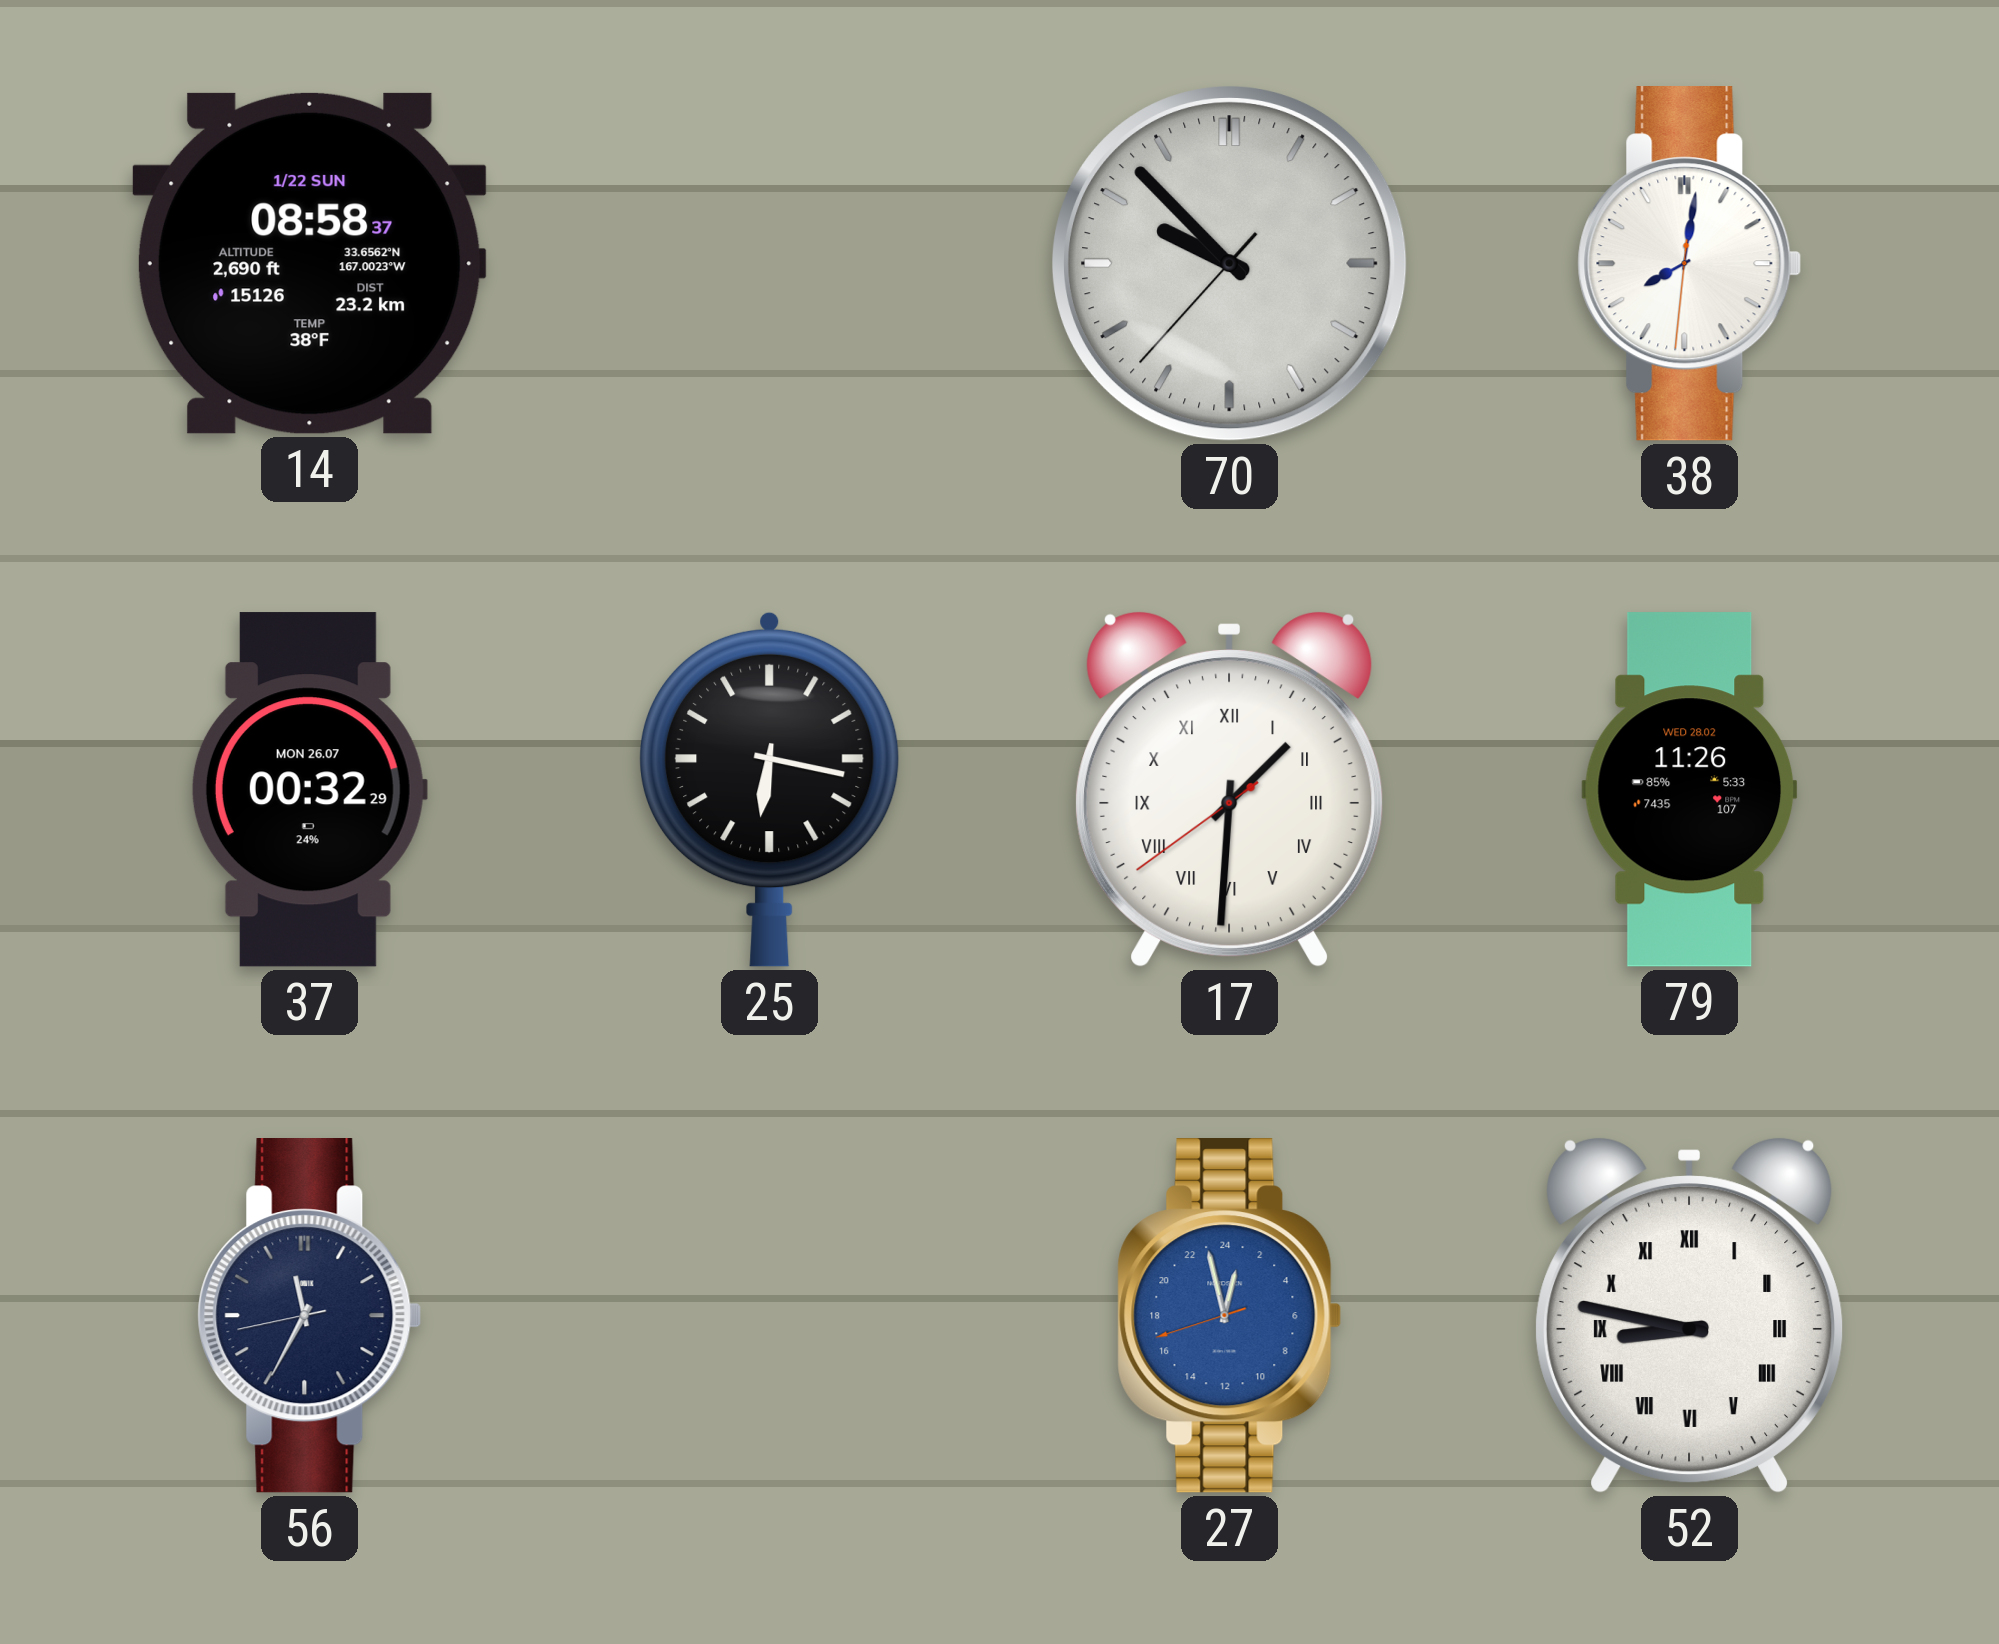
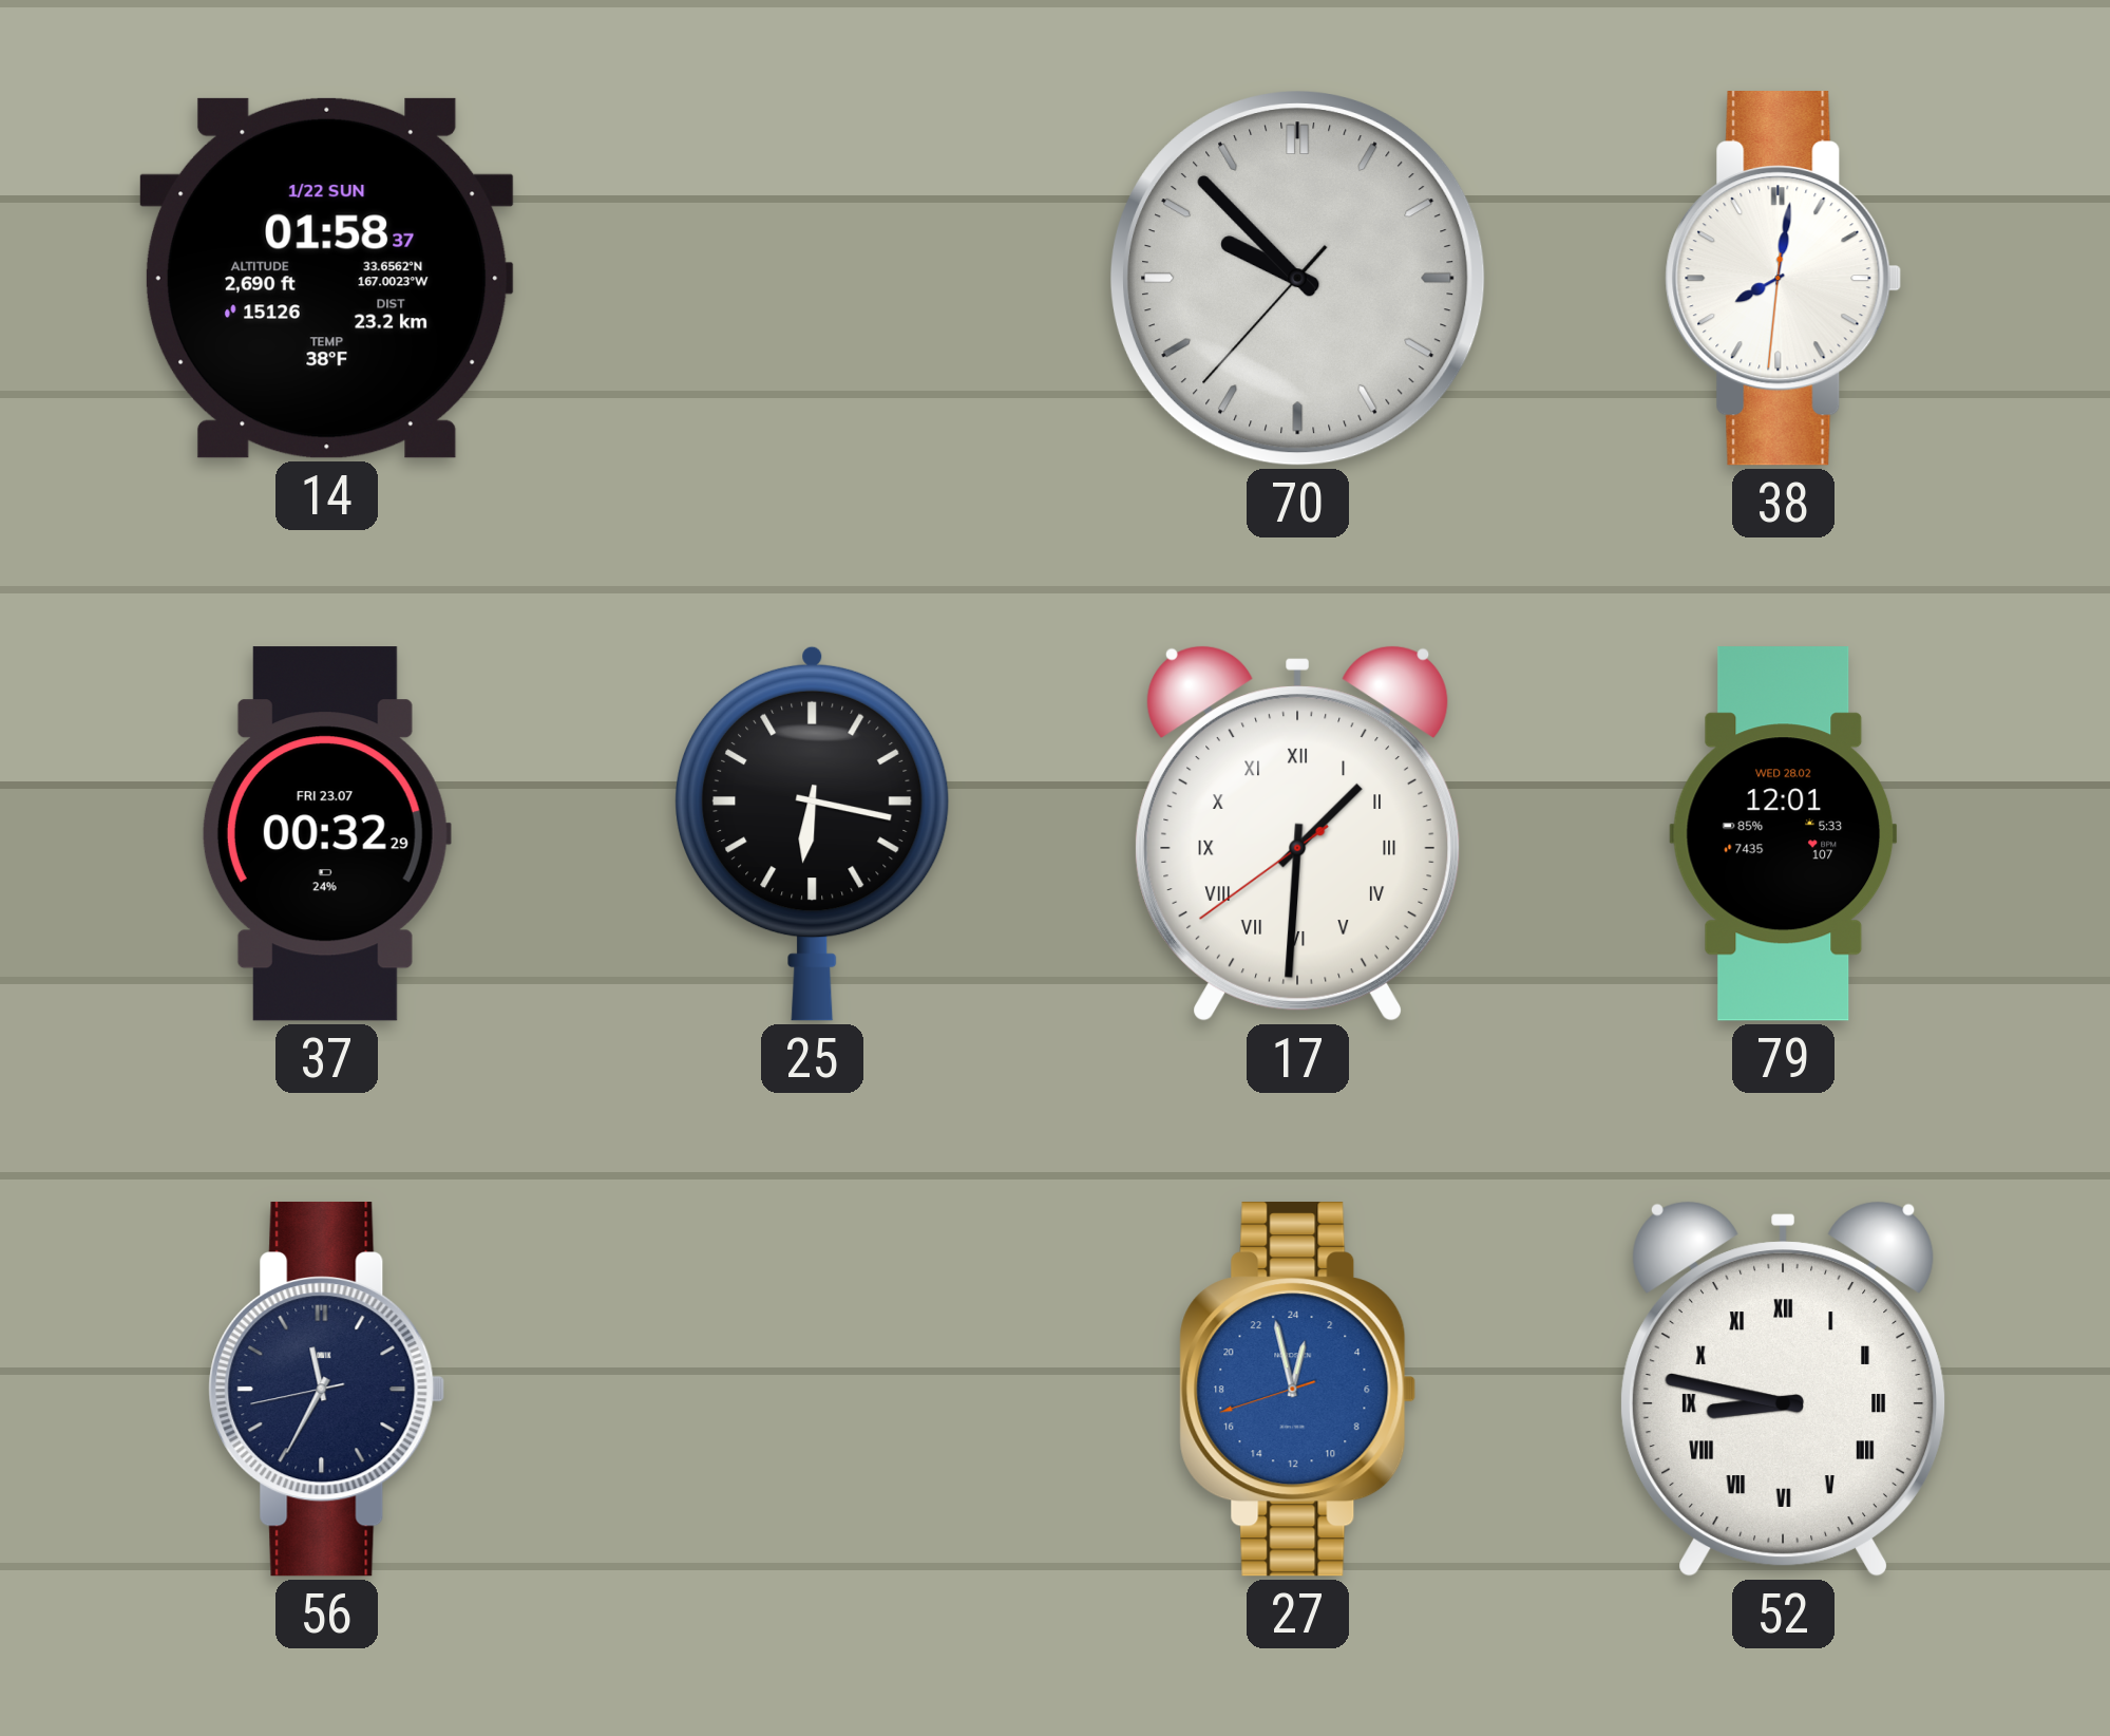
14: 08:58 -> 01:58 (326, 278)
37 date: MON 26.07 -> FRI 23.07 (326, 834)
79: 11:26 -> 12:01 (1784, 834)
